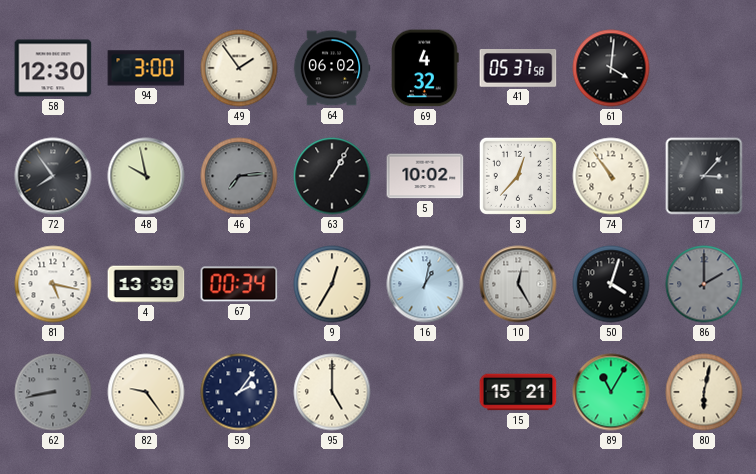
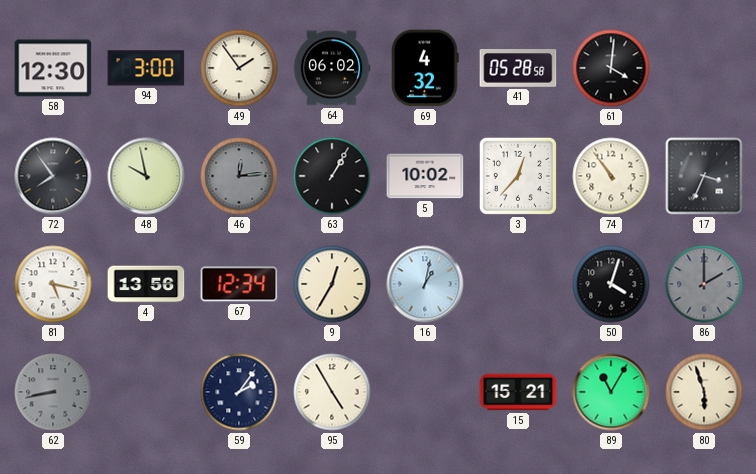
41: 05:37 -> 05:28 (518, 69)
46: 7:14 -> 12:14 (239, 176)
17: 3:07 -> 3:34 (704, 176)
4: 13:39 -> 13:56 (146, 284)
67: 00:34 -> 12:34 (239, 284)
10: 12:25 -> none (518, 284)
82: 9:24 -> none (146, 392)
95: 5:00 -> 4:55 (332, 392)
80: 6:02 -> 5:57 (704, 392)
